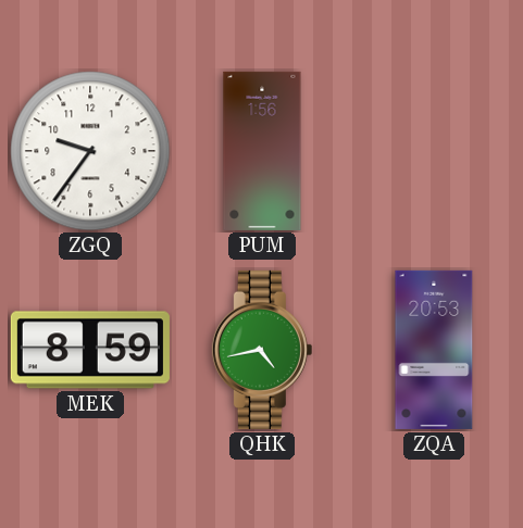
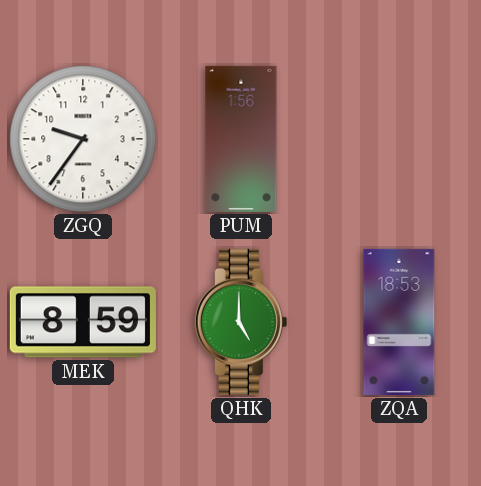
QHK: 4:43 -> 5:00 (241, 322)
ZQA: 20:53 -> 18:53 (399, 322)
